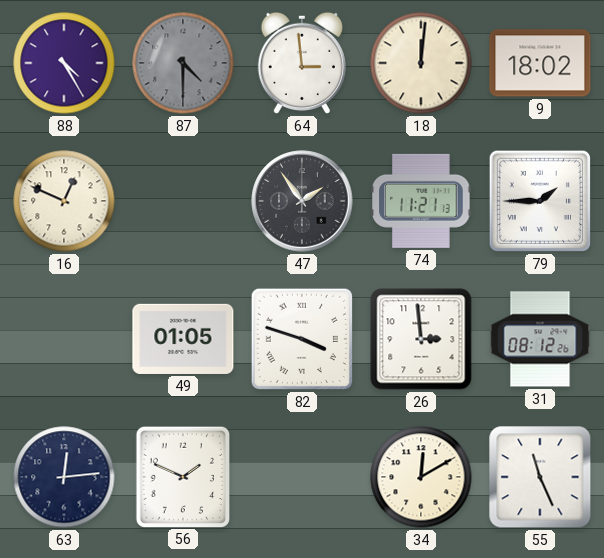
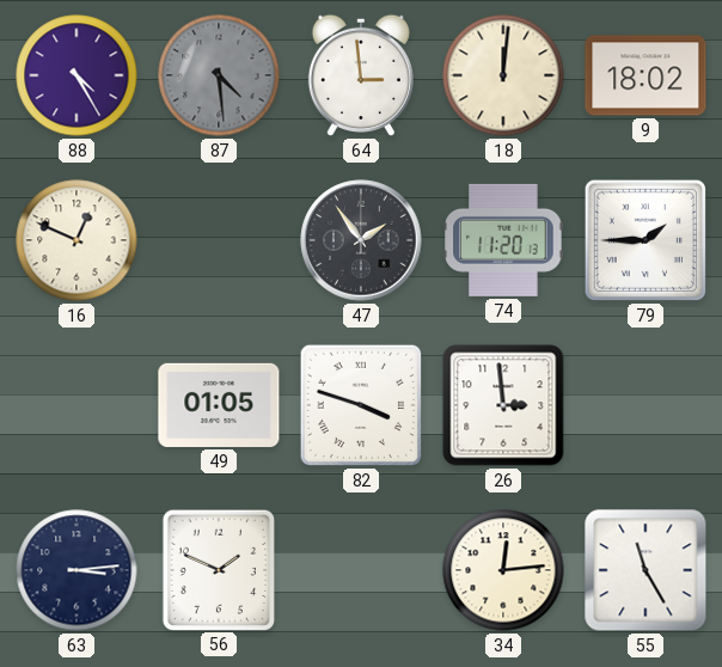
87: 4:30 -> 4:29 (219, 75)
74: 11:21 -> 11:20 (503, 240)
31: 08:12 -> none (540, 339)
63: 12:14 -> 3:14 (77, 570)
34: 12:10 -> 12:14 (503, 570)
55: 11:26 -> 11:25 (645, 570)
